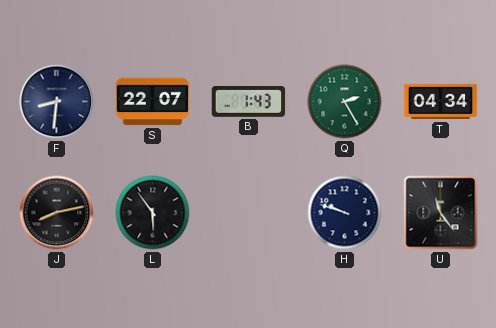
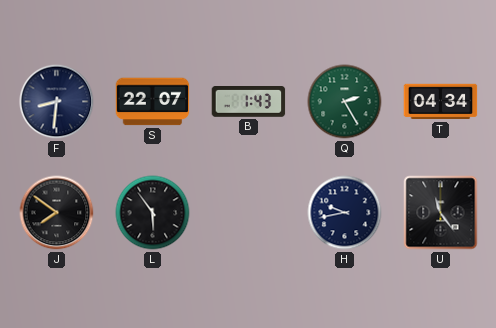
J: 8:13 -> 7:51 (57, 213)
H: 9:48 -> 9:43 (345, 213)
